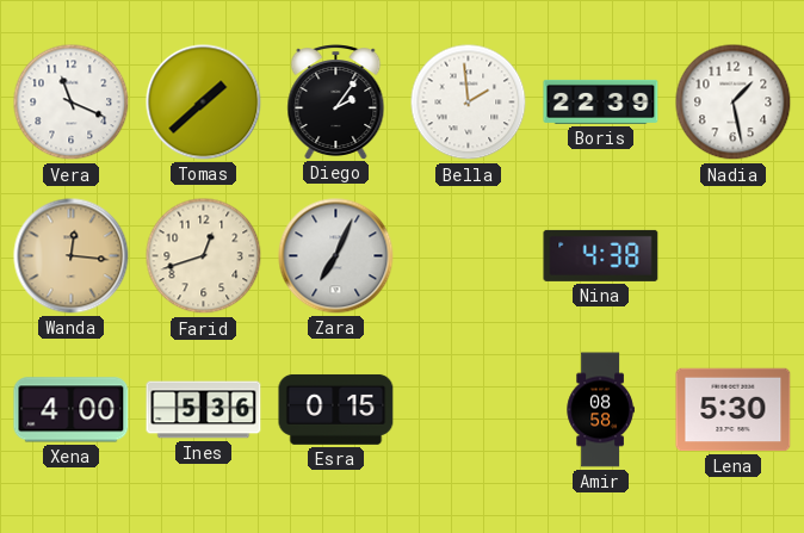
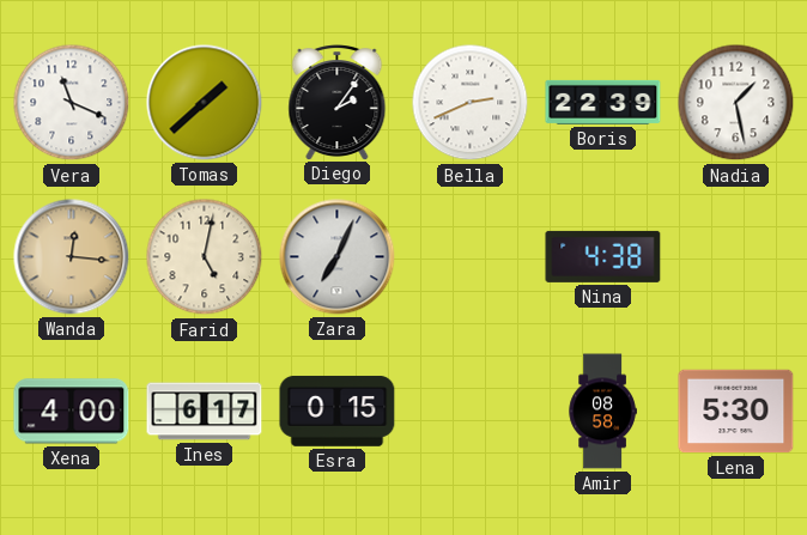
Bella: 1:59 -> 2:41 (471, 103)
Farid: 12:42 -> 5:02 (205, 257)
Ines: 5:36 -> 6:17 (205, 412)
